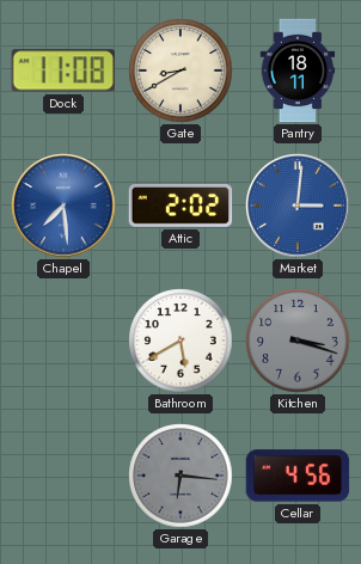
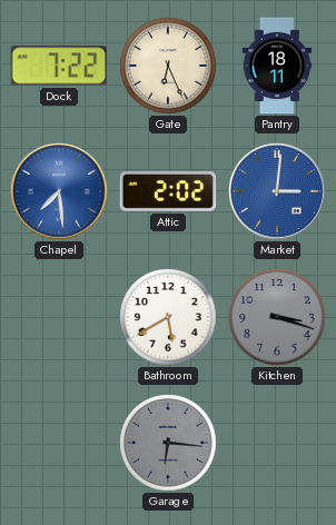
Dock: 11:08 -> 7:22 (58, 66)
Gate: 8:40 -> 6:26 (168, 66)
Cellar: 4:56 -> none (298, 476)
